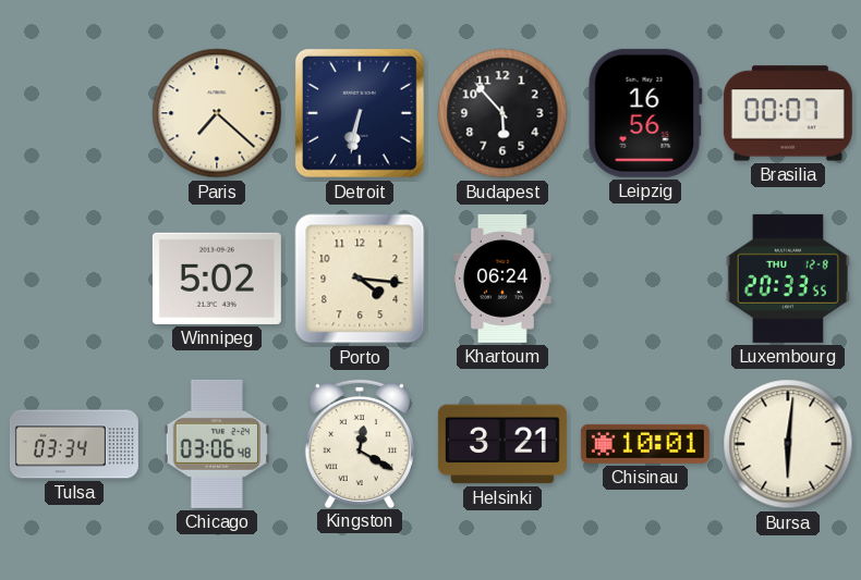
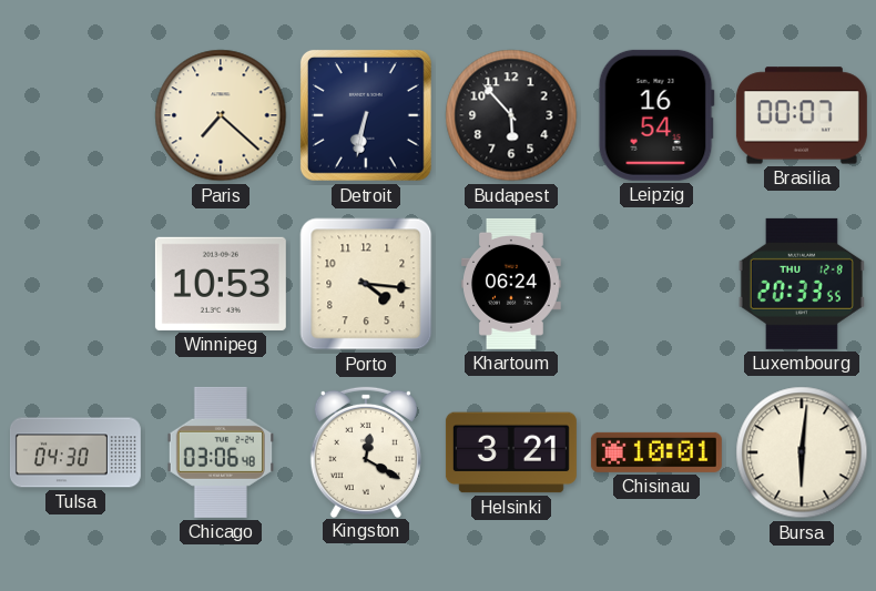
Leipzig: 16:56 -> 16:54 (656, 115)
Winnipeg: 5:02 -> 10:53 (221, 284)
Tulsa: 03:34 -> 04:30 (75, 452)
